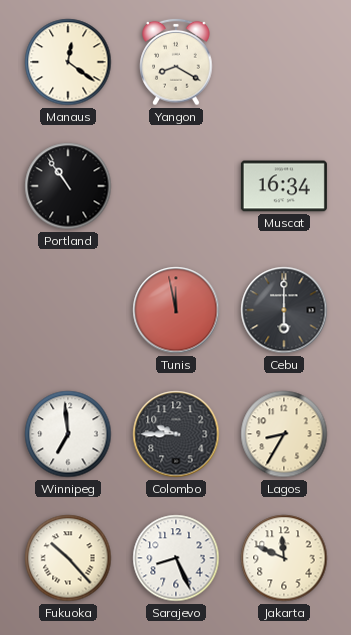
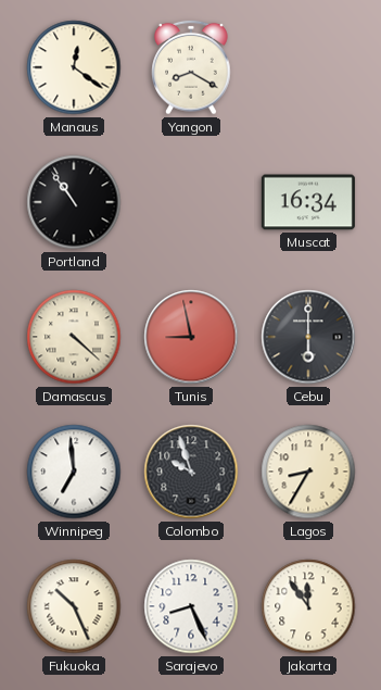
Damascus: none -> 4:22 (74, 337)
Tunis: 11:58 -> 8:58 (191, 337)
Colombo: 9:45 -> 9:57 (191, 472)
Fukuoka: 10:23 -> 10:26 (74, 606)
Jakarta: 11:49 -> 11:54 (308, 606)
